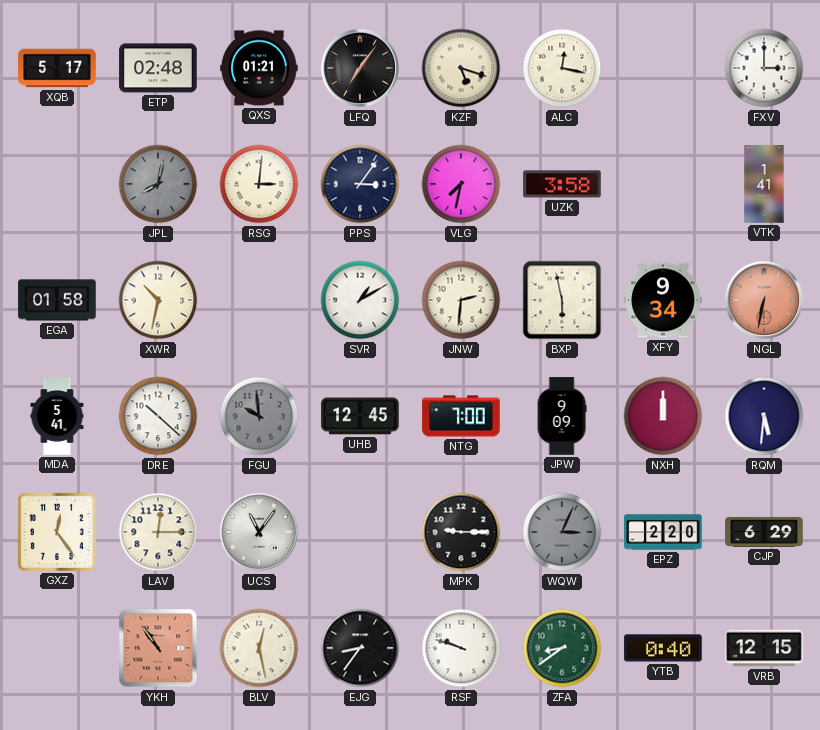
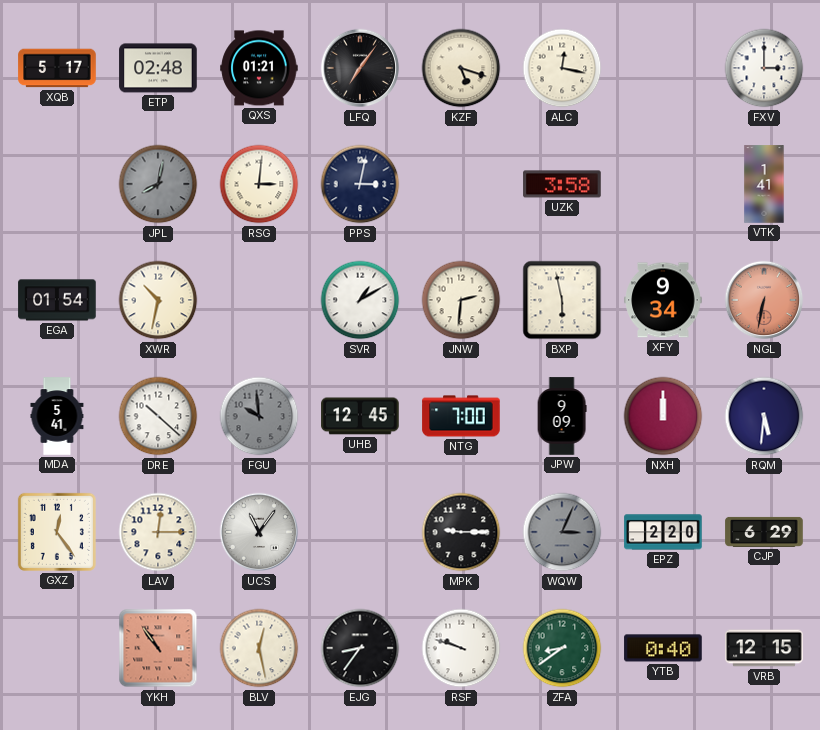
PPS: 3:06 -> 3:02 (360, 184)
VLG: 7:32 -> none (461, 184)
EGA: 01:58 -> 01:54 (57, 300)
